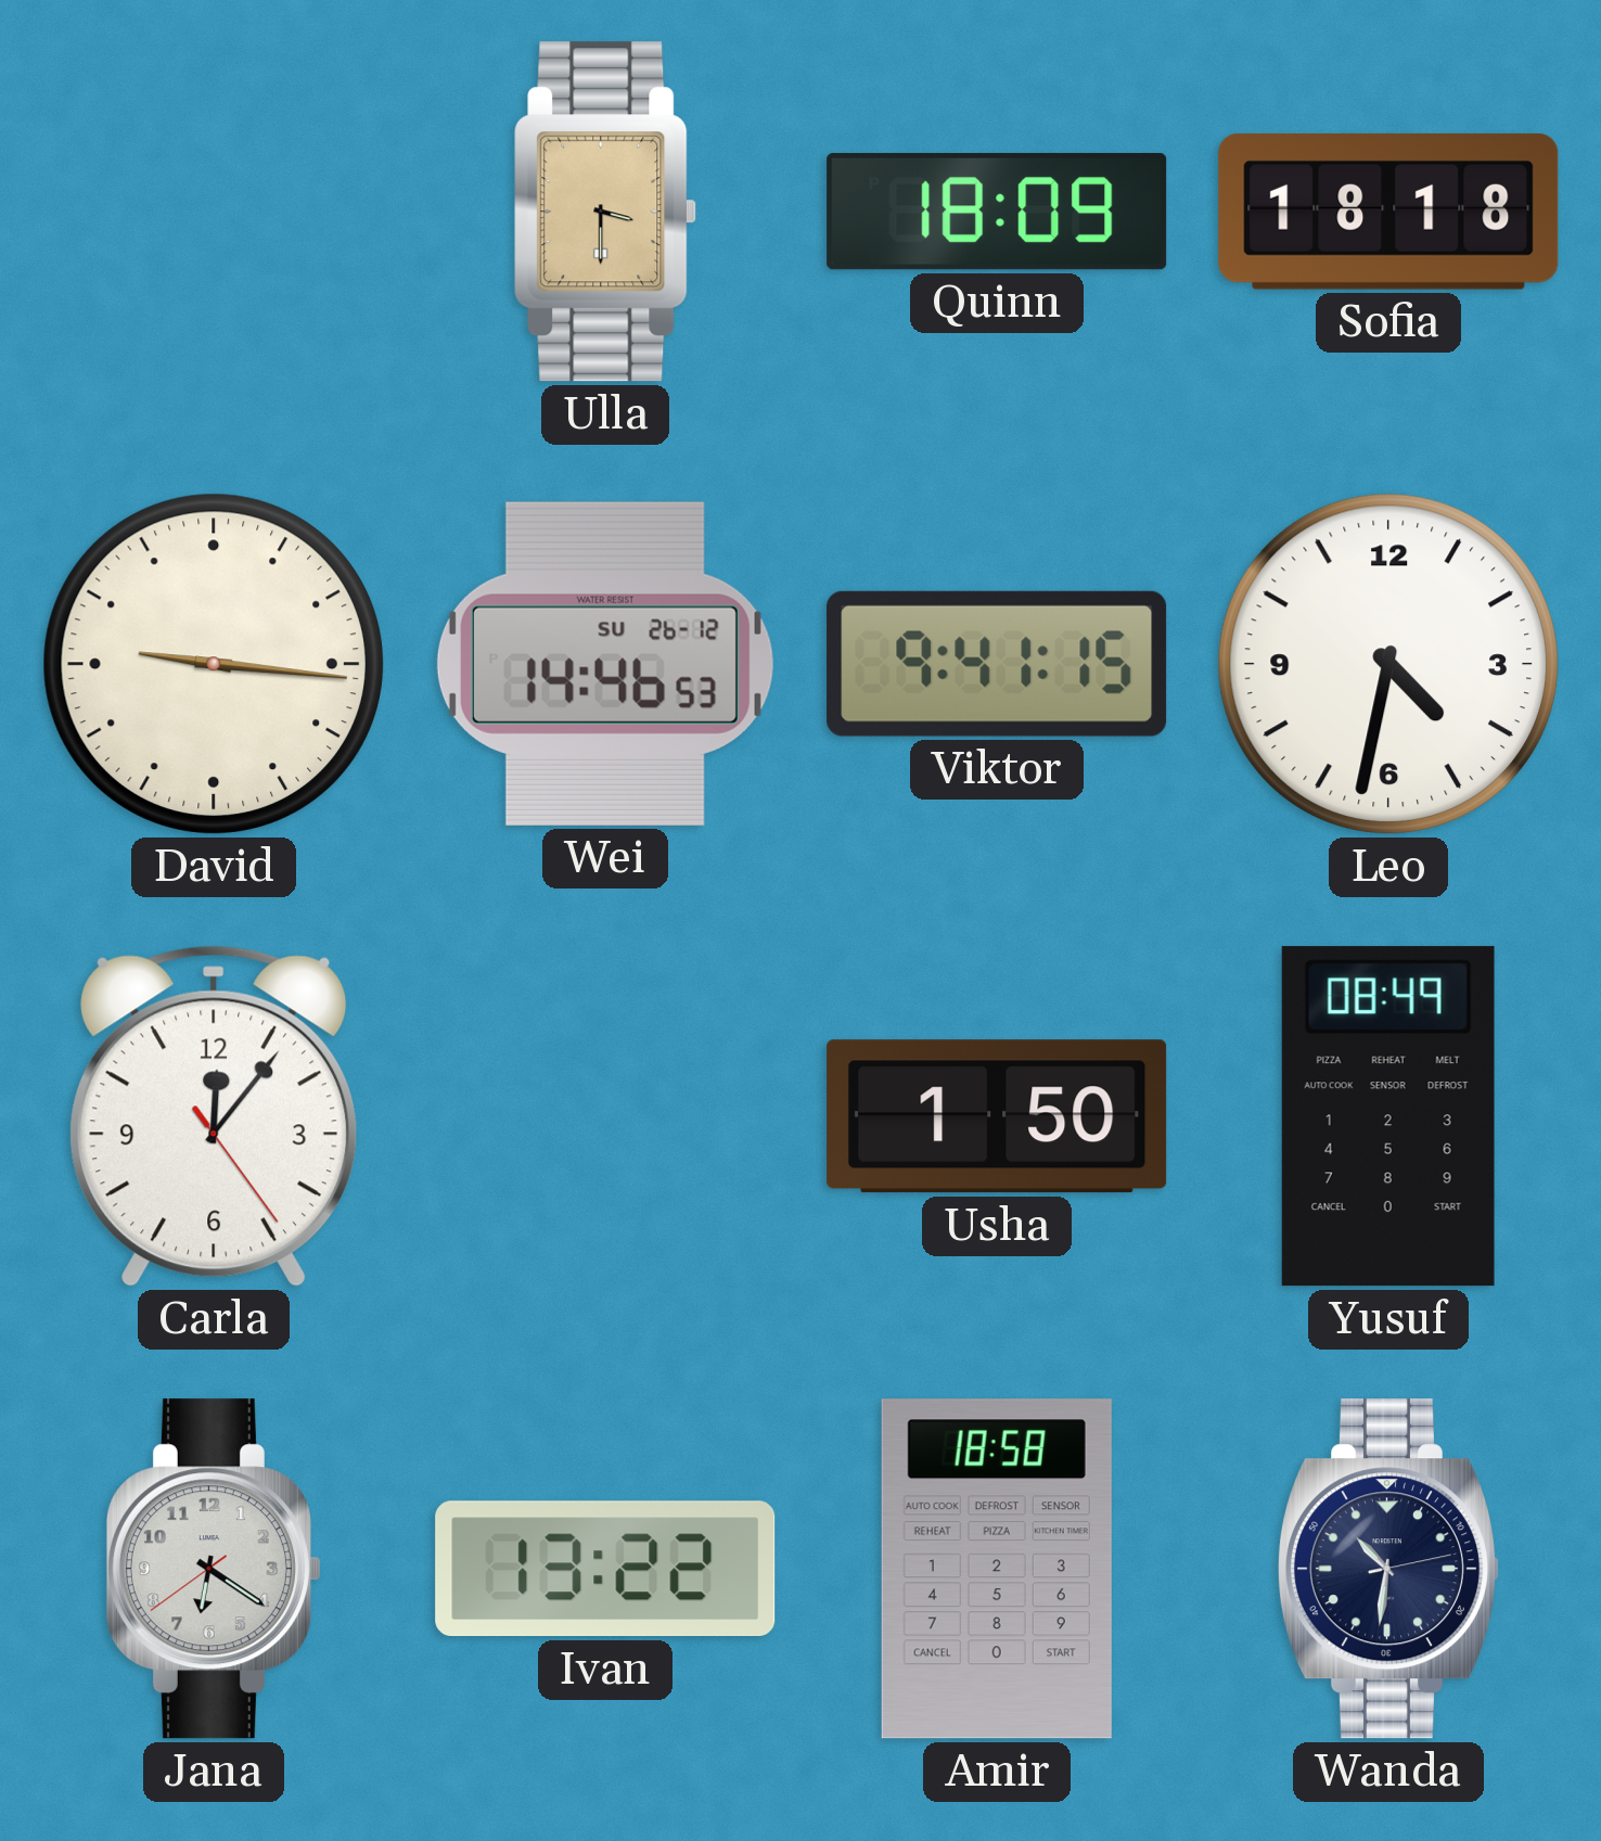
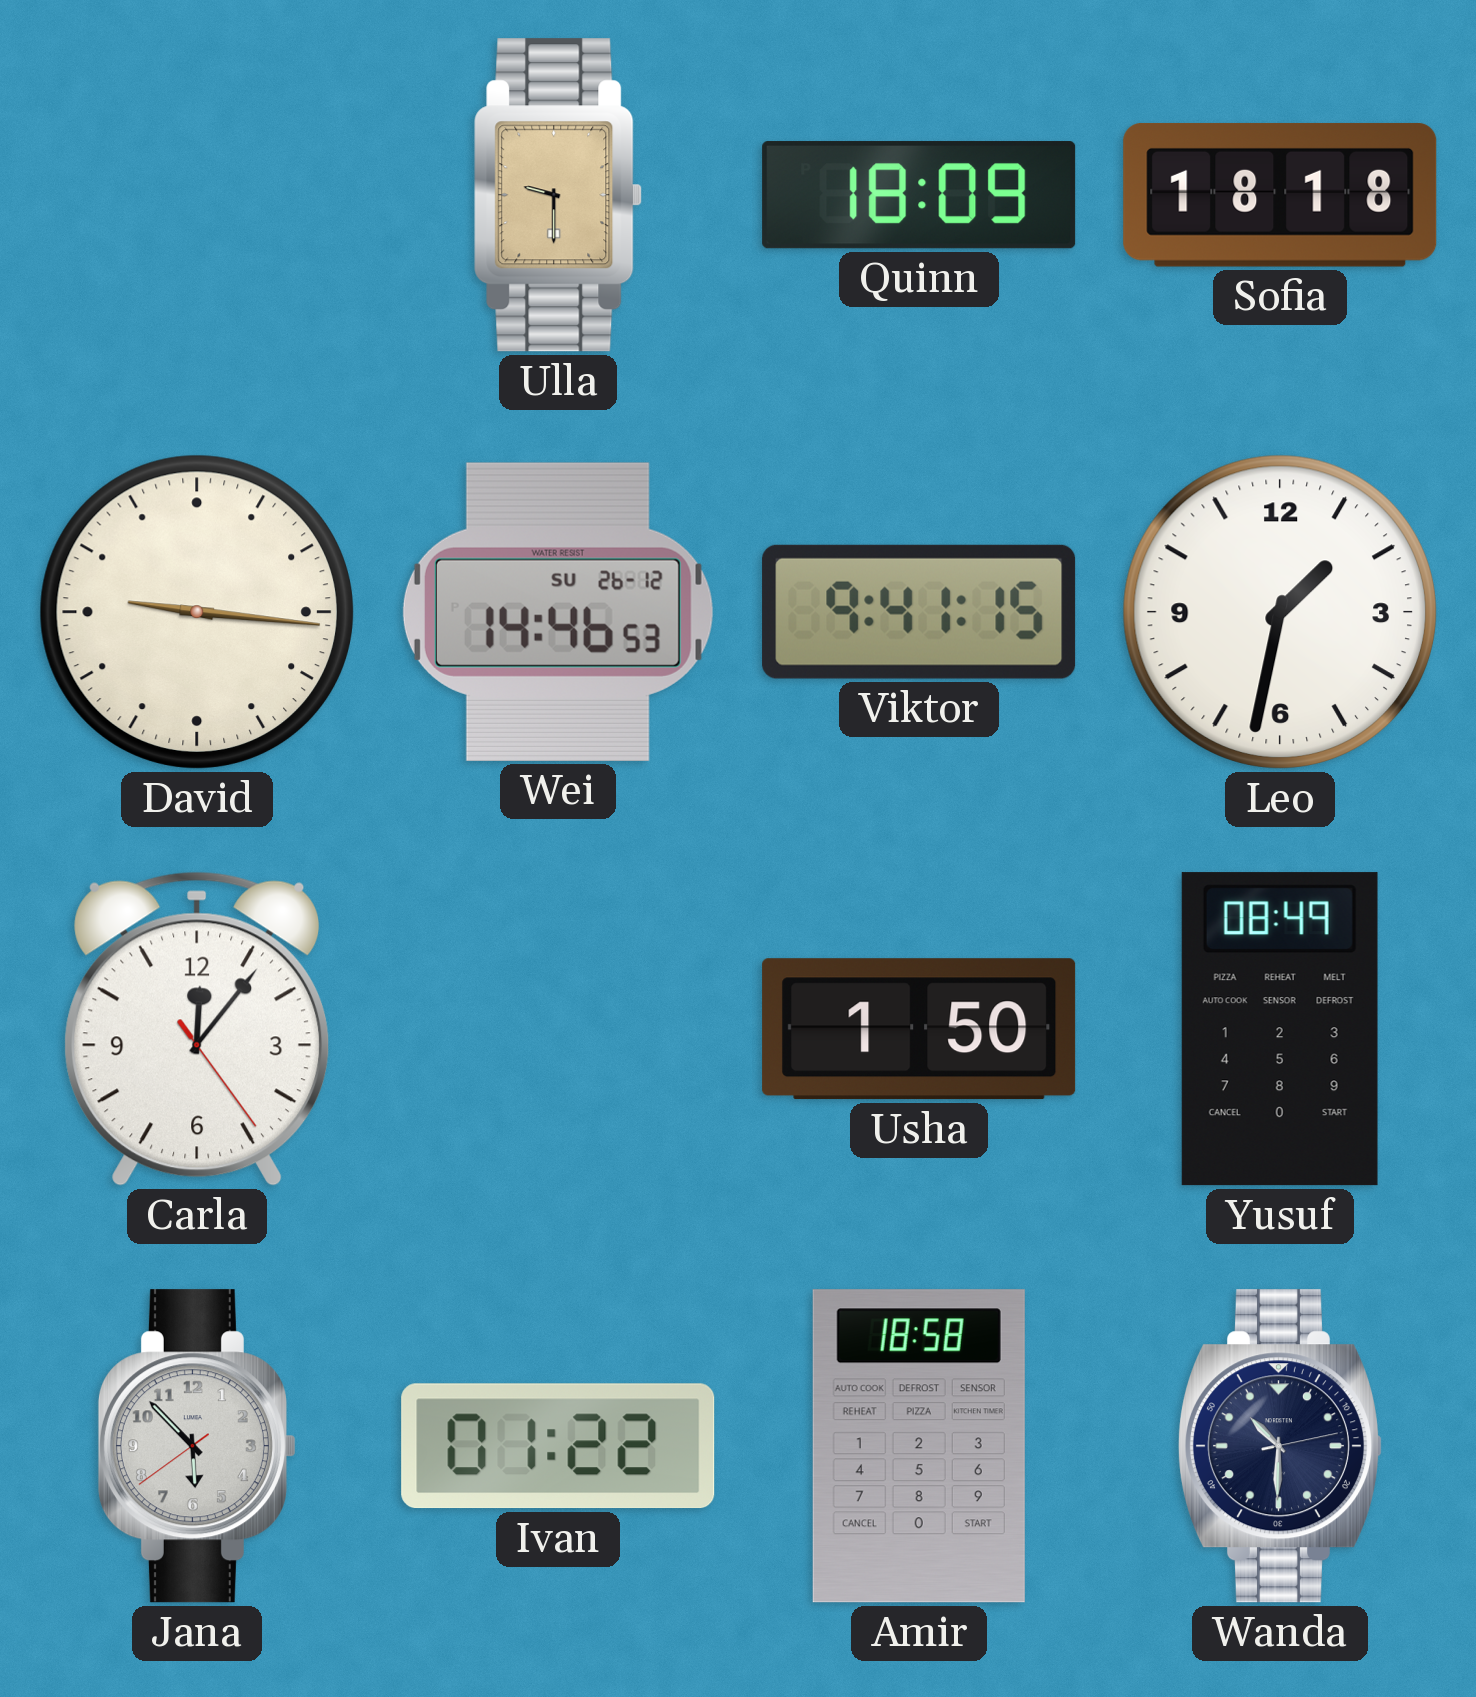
Ulla: 3:30 -> 9:30 (558, 195)
Leo: 4:32 -> 1:32 (1280, 612)
Jana: 6:20 -> 5:52 (197, 1446)
Ivan: 13:22 -> 01:22 (558, 1446)
Wanda: 10:31 -> 10:30 (1279, 1446)
